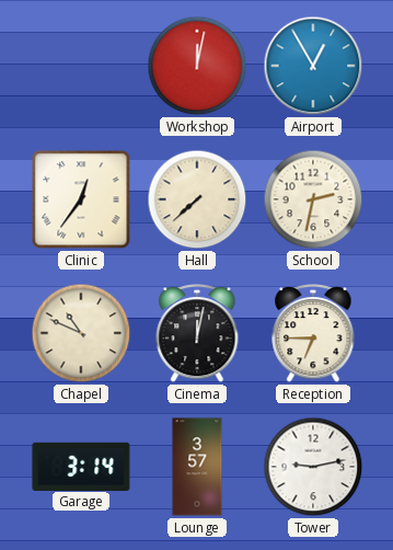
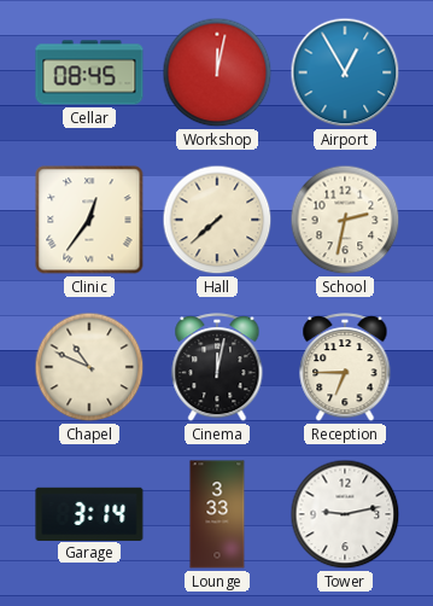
Cellar: none -> 08:45 (89, 72)
Lounge: 3:57 -> 3:33 (217, 514)
